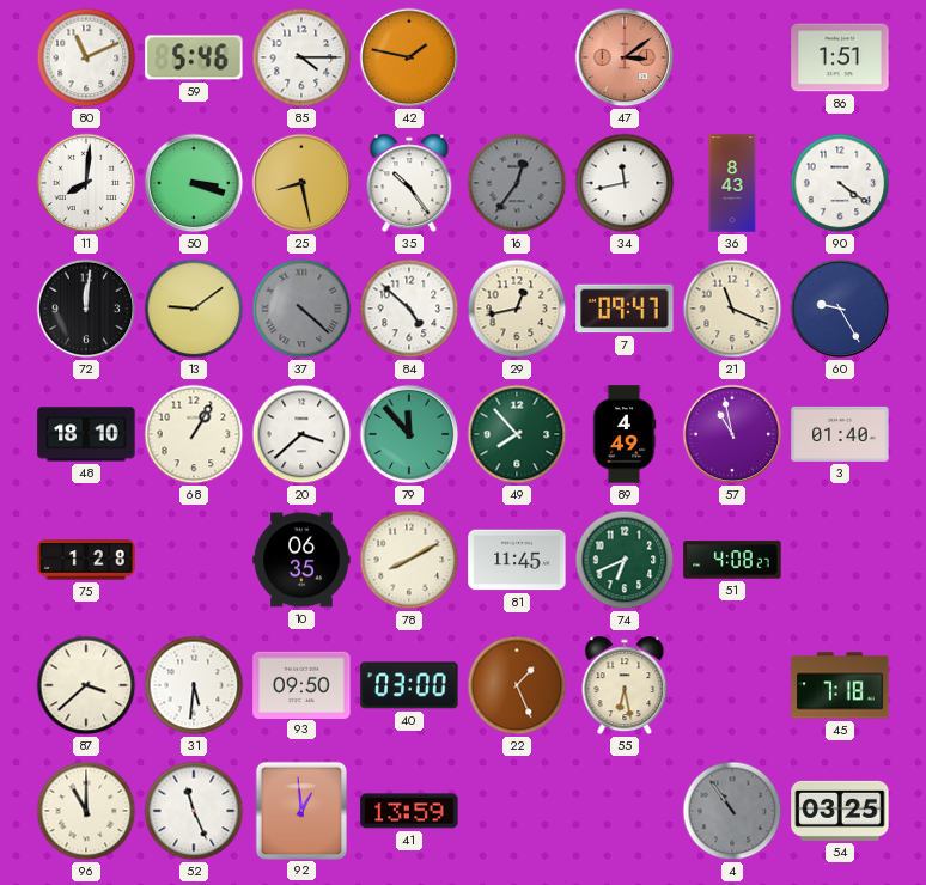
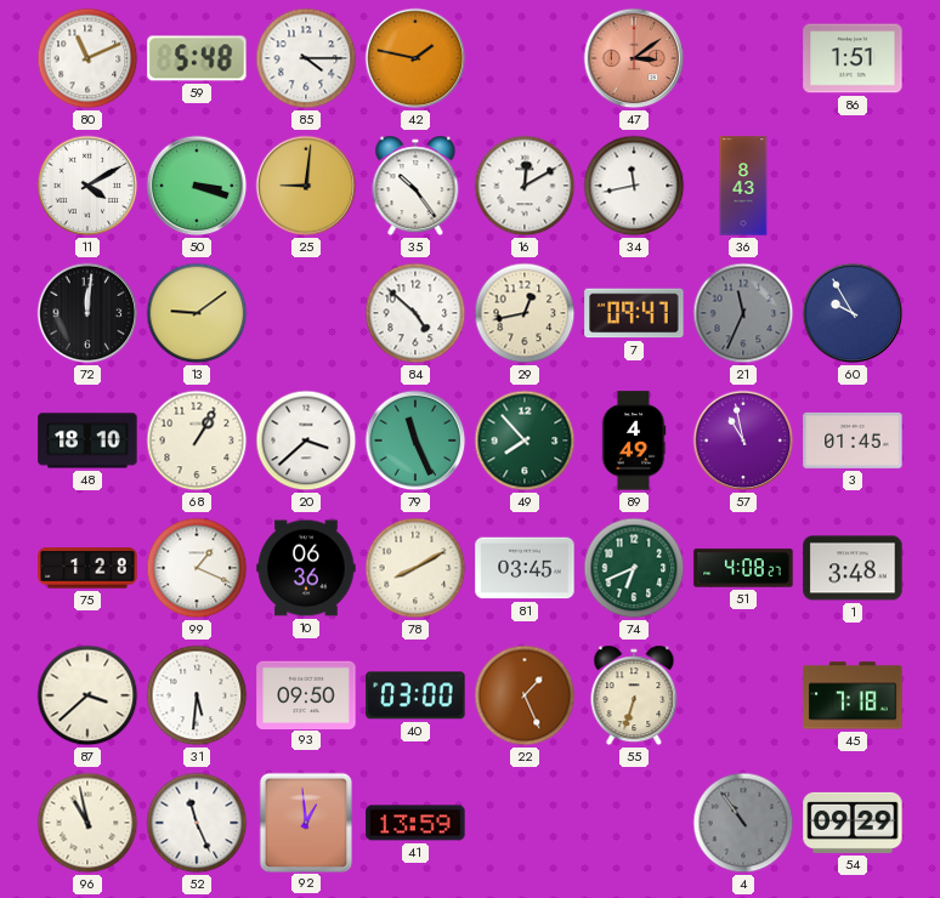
59: 5:46 -> 5:48 (197, 58)
11: 8:01 -> 4:10 (87, 186)
25: 8:28 -> 9:01 (306, 186)
16: 12:36 -> 12:10 (525, 186)
16 dial: grey -> white (525, 186)
90: 4:21 -> none (840, 183)
37: 4:22 -> none (301, 309)
21: 11:19 -> 11:34 (743, 313)
21 dial: cream -> grey (743, 313)
60: 9:25 -> 9:55 (853, 313)
79: 11:53 -> 11:26 (415, 441)
3: 01:40 -> 01:45 (853, 441)
99: none -> 1:19 (197, 568)
10: 06:35 -> 06:36 (306, 568)
81: 11:45 -> 03:45 (525, 568)
1: none -> 3:48 (853, 568)
55: 6:28 -> 6:33 (634, 695)
96: 11:00 -> 10:58 (87, 823)
54: 03:25 -> 09:29 (853, 823)
